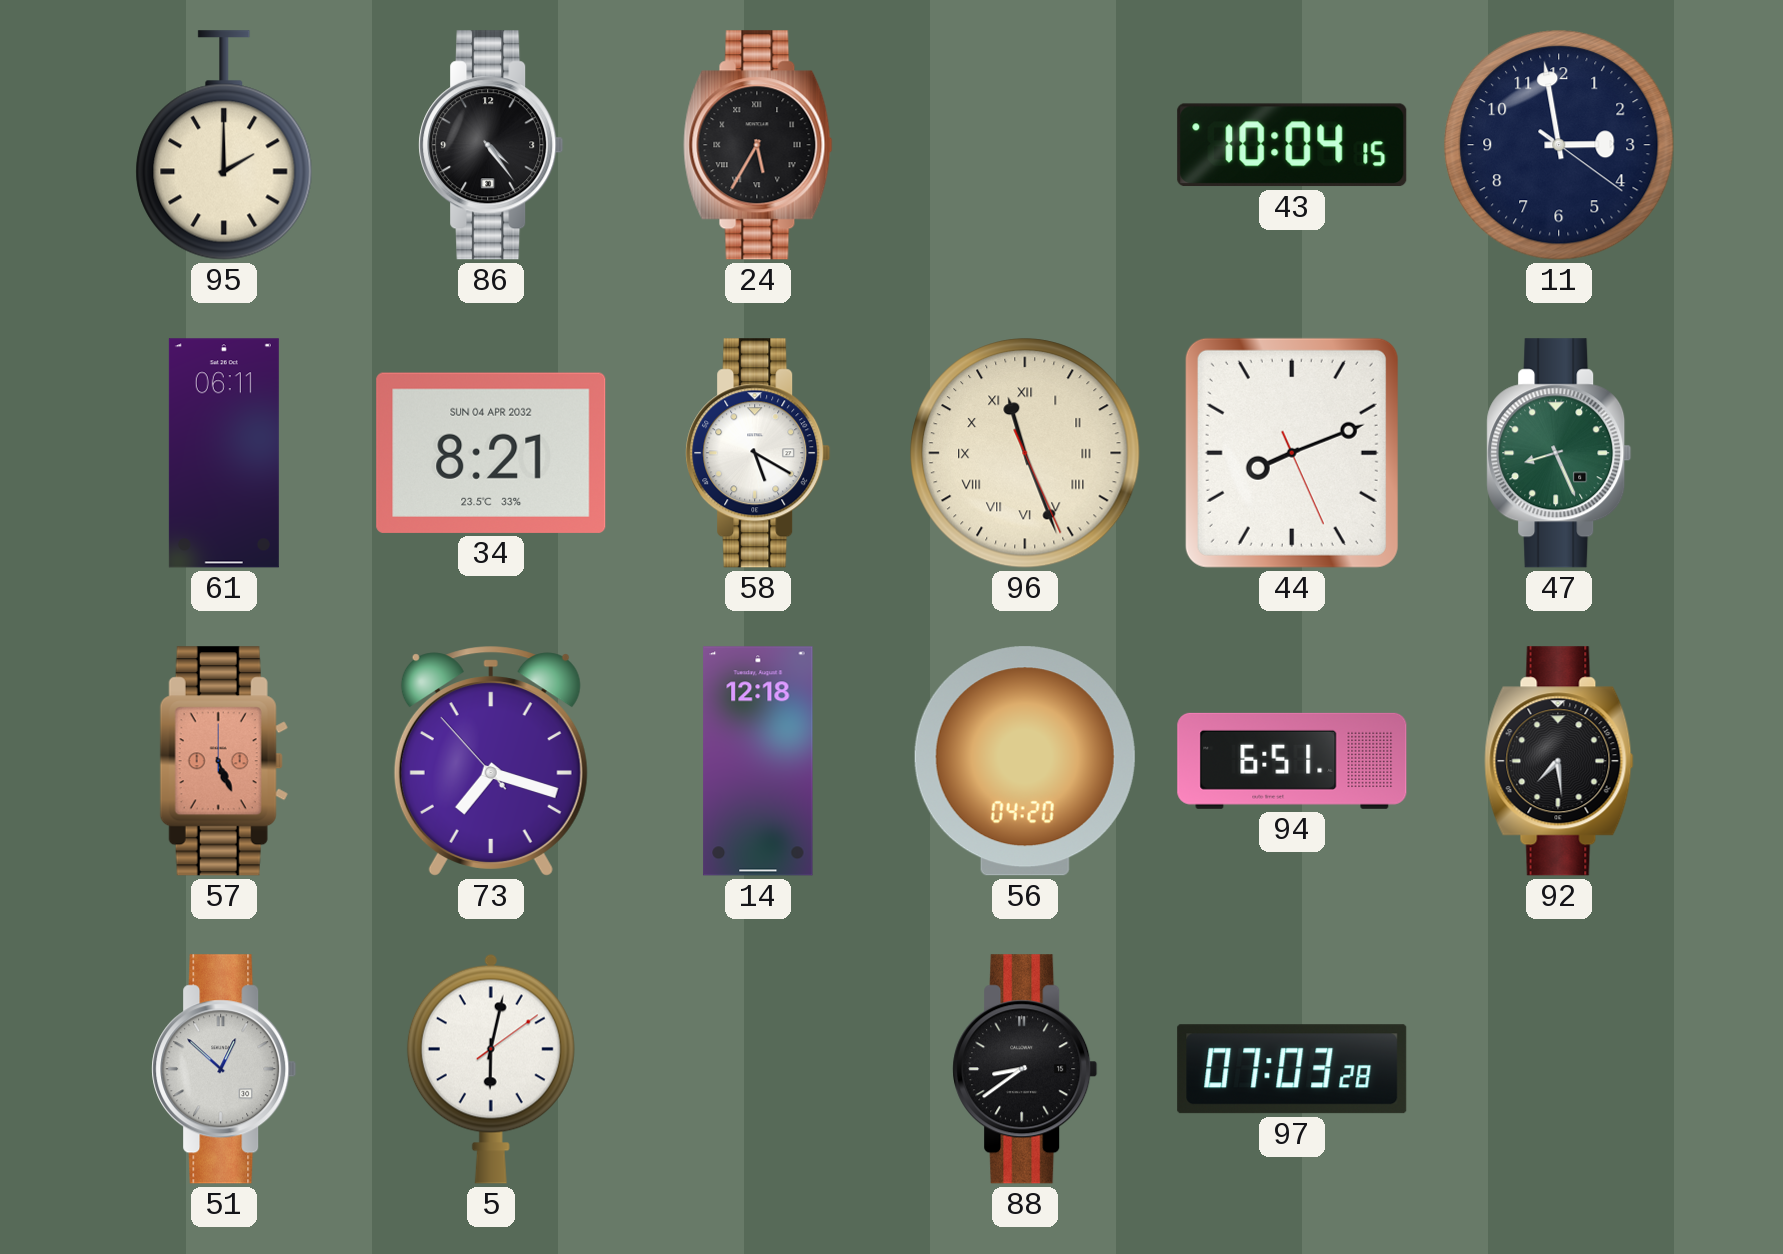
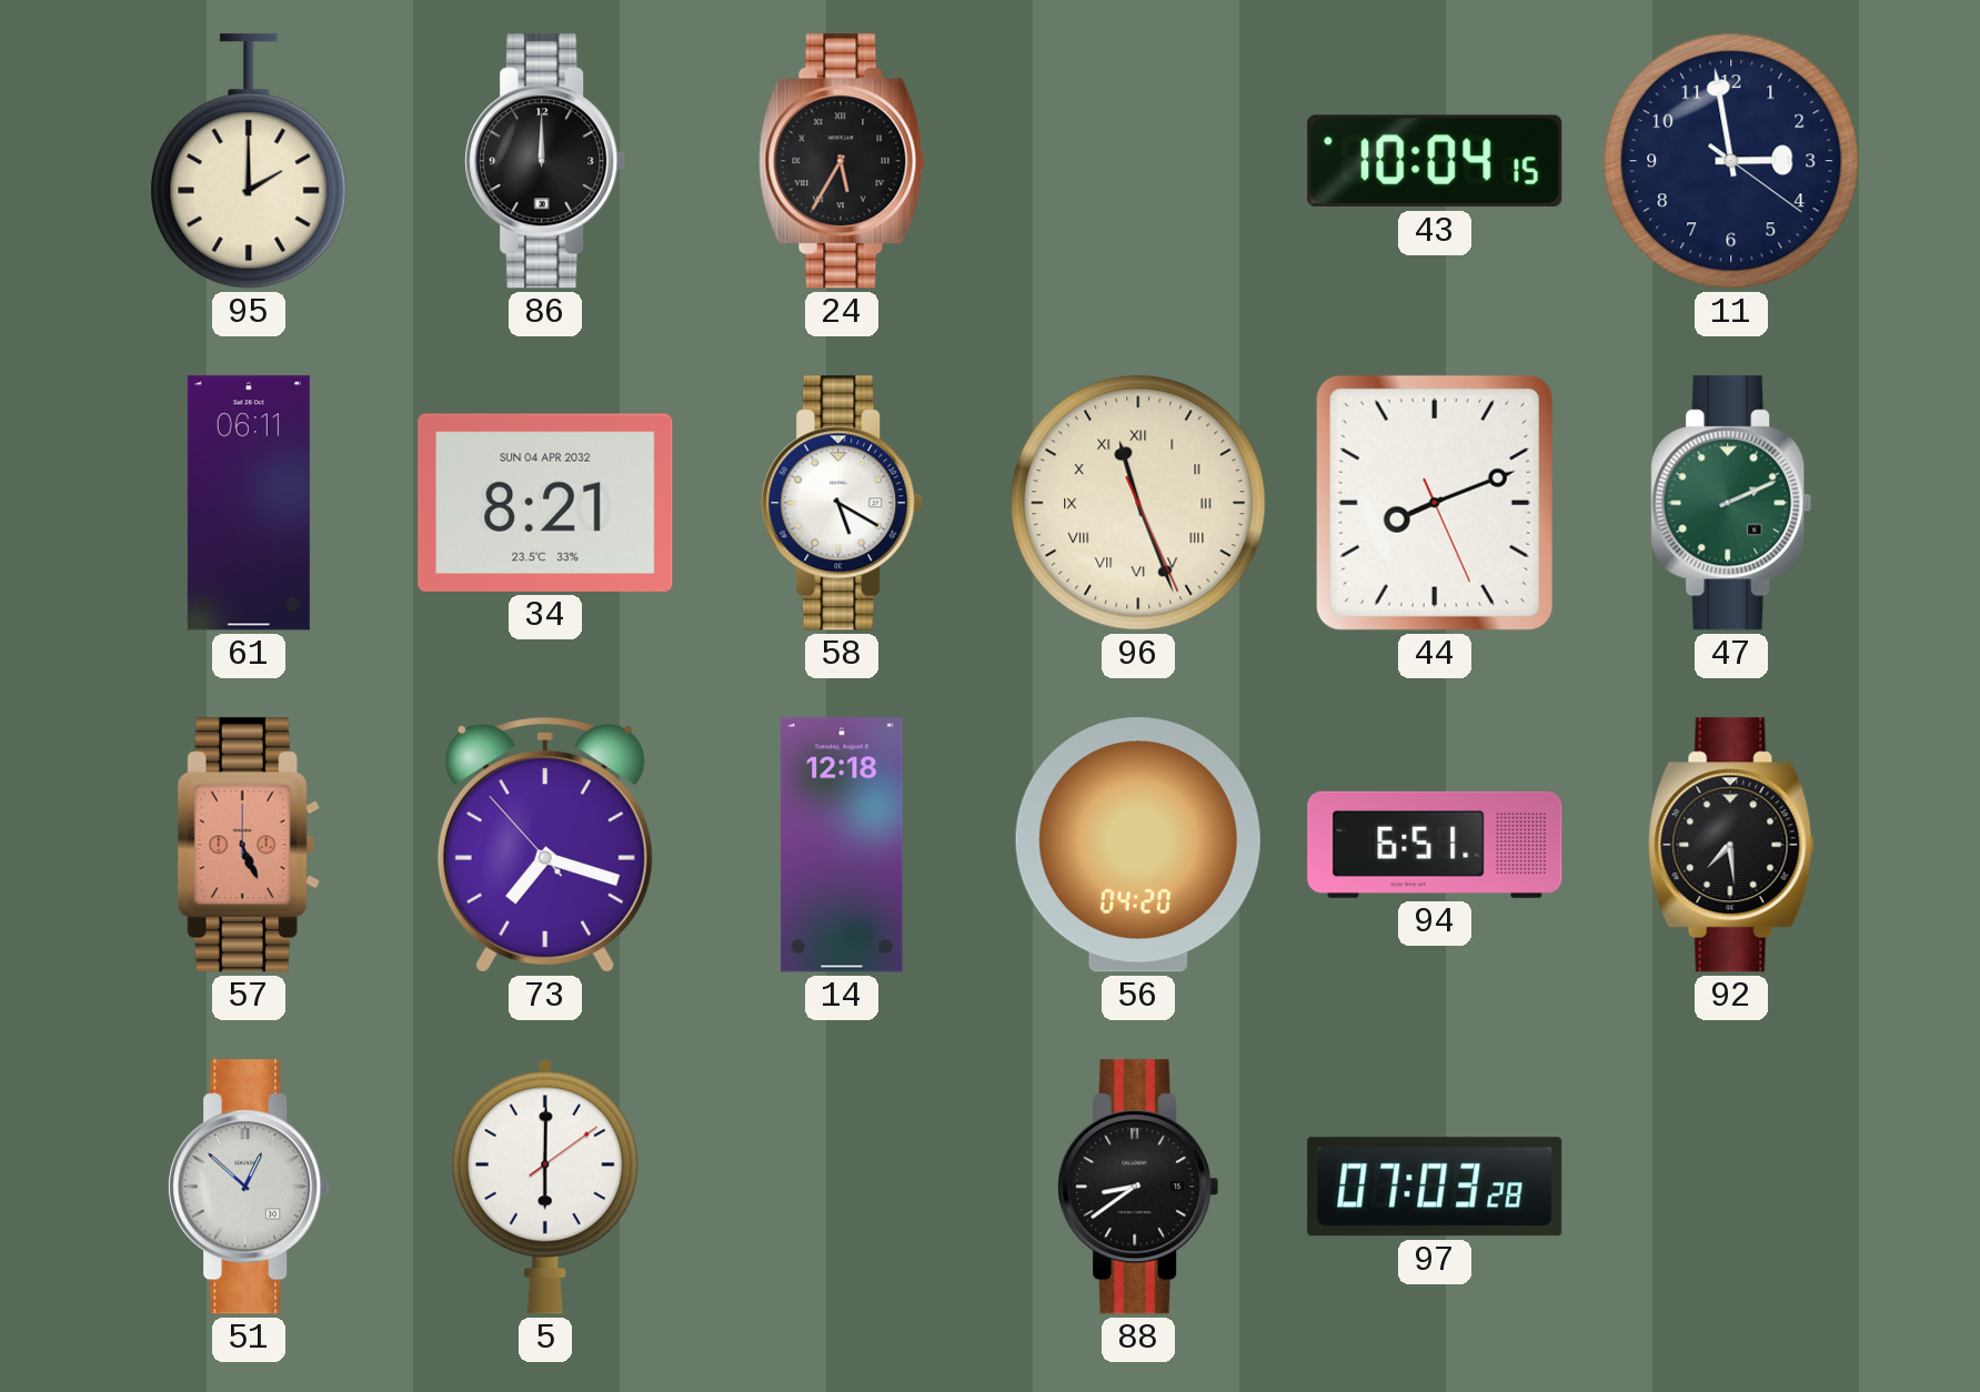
86: 4:24 -> 12:00 (545, 161)
47: 8:26 -> 2:11 (1731, 503)
5: 6:02 -> 6:00 (545, 1187)
